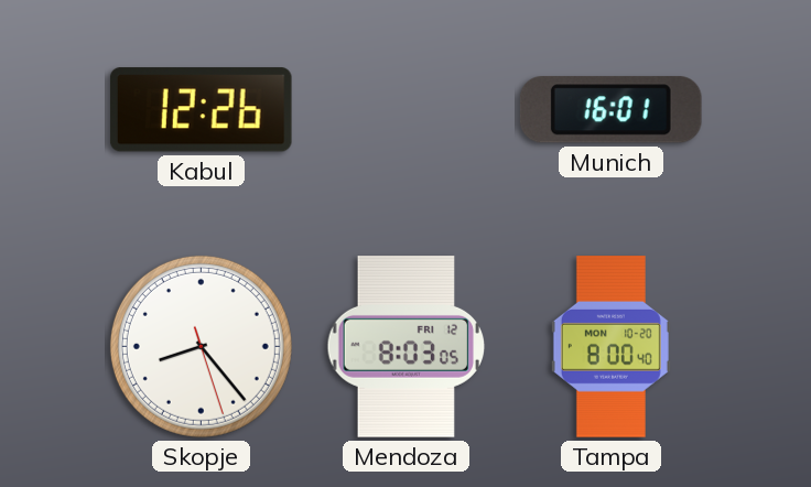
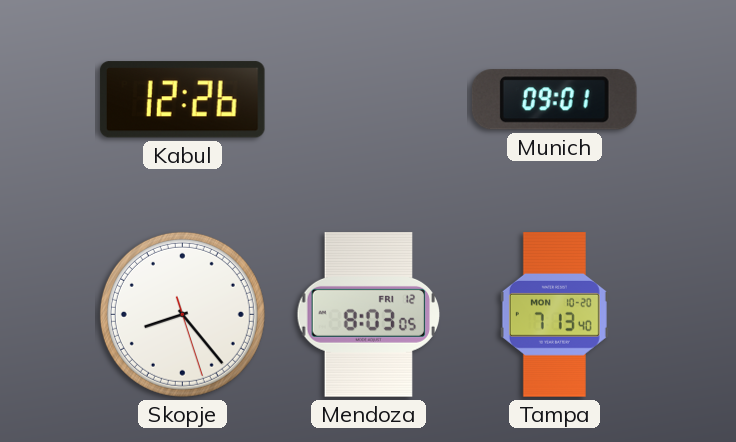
Munich: 16:01 -> 09:01 (554, 100)
Tampa: 8:00 -> 7:13 (554, 315)
